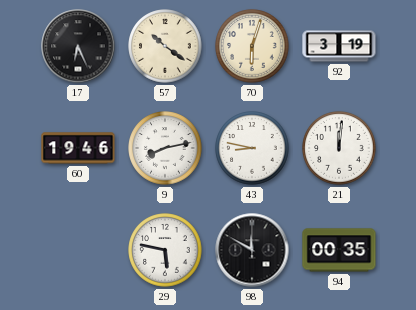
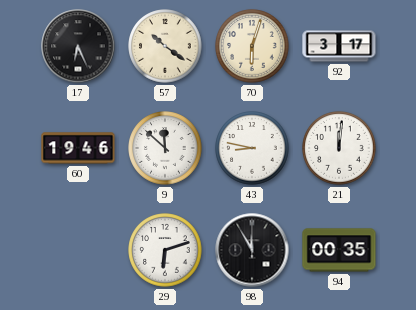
92: 3:19 -> 3:17 (339, 46)
9: 8:13 -> 11:52 (165, 148)
29: 5:47 -> 6:12 (165, 250)
98: 11:50 -> 11:55 (252, 250)
